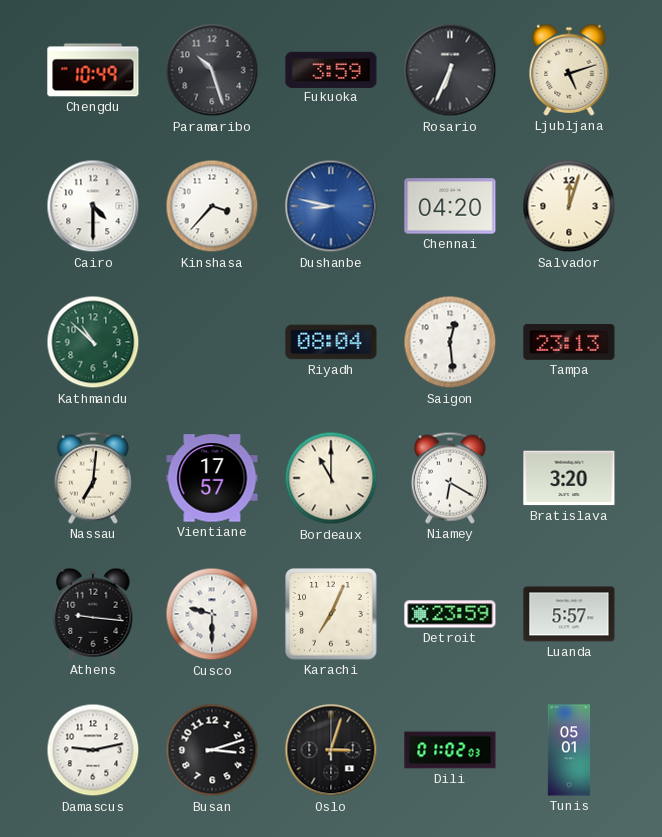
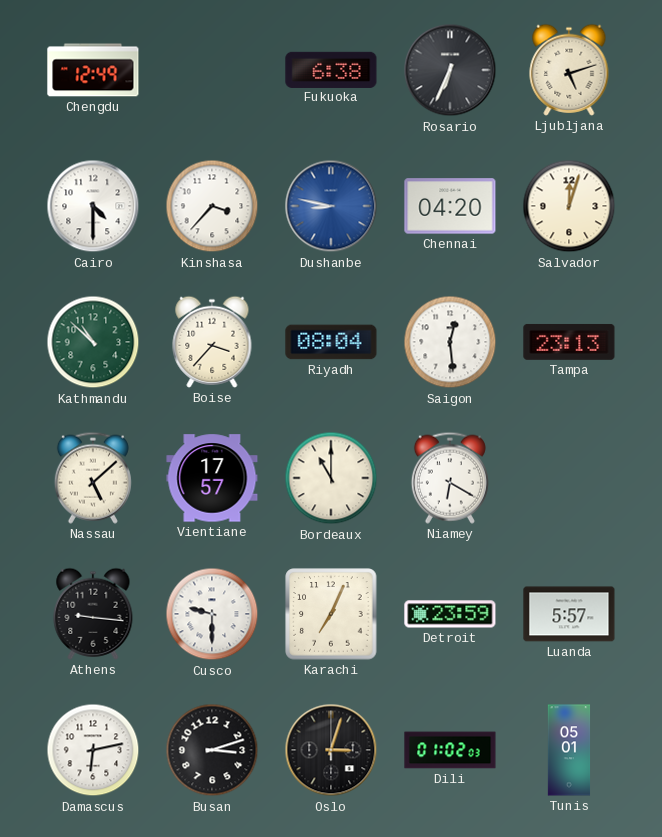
Chengdu: 10:49 -> 12:49 (93, 70)
Paramaribo: 10:27 -> none (212, 70)
Fukuoka: 3:59 -> 6:38 (331, 69)
Boise: none -> 3:37 (212, 342)
Nassau: 7:01 -> 5:08 (93, 478)
Bratislava: 3:20 -> none (569, 478)
Damascus: 9:13 -> 6:13 (93, 750)
